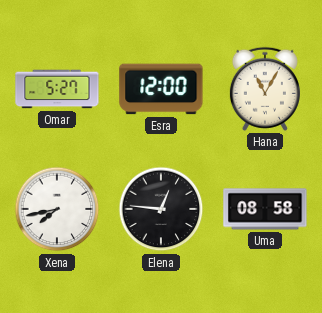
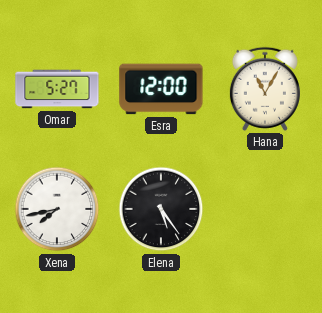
Elena: 12:46 -> 5:24 (161, 209)
Uma: 08:58 -> none (265, 209)
